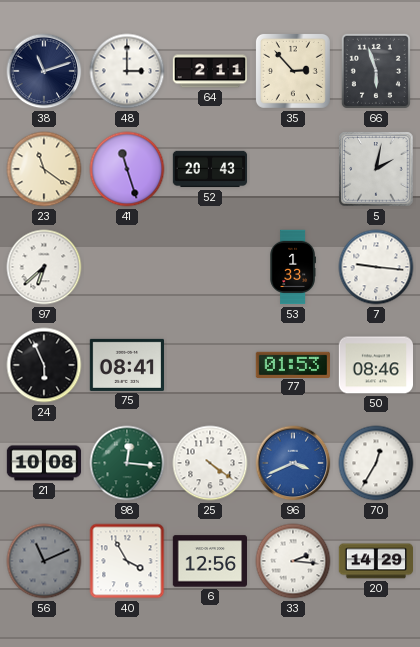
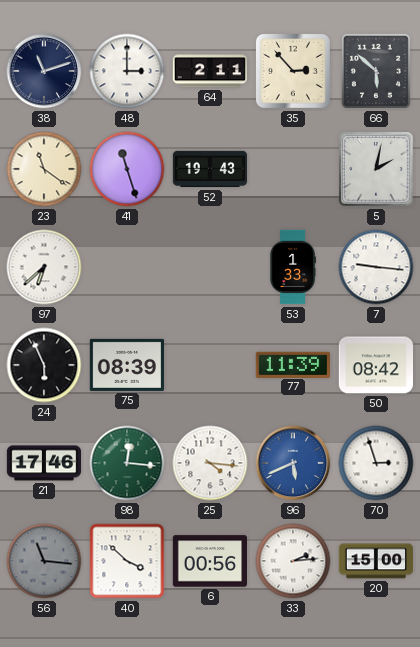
66: 5:57 -> 5:52 (376, 71)
52: 20:43 -> 19:43 (210, 169)
75: 08:41 -> 08:39 (126, 365)
77: 01:53 -> 11:39 (292, 364)
50: 08:46 -> 08:42 (375, 365)
21: 10:08 -> 17:46 (44, 463)
25: 4:21 -> 4:16 (210, 463)
96: 3:41 -> 5:41 (293, 463)
70: 12:35 -> 2:57 (376, 463)
56: 11:11 -> 11:16 (44, 561)
40: 3:55 -> 3:52 (127, 561)
6: 12:56 -> 00:56 (210, 561)
33: 2:16 -> 2:14 (293, 561)
20: 14:29 -> 15:00 (376, 561)
